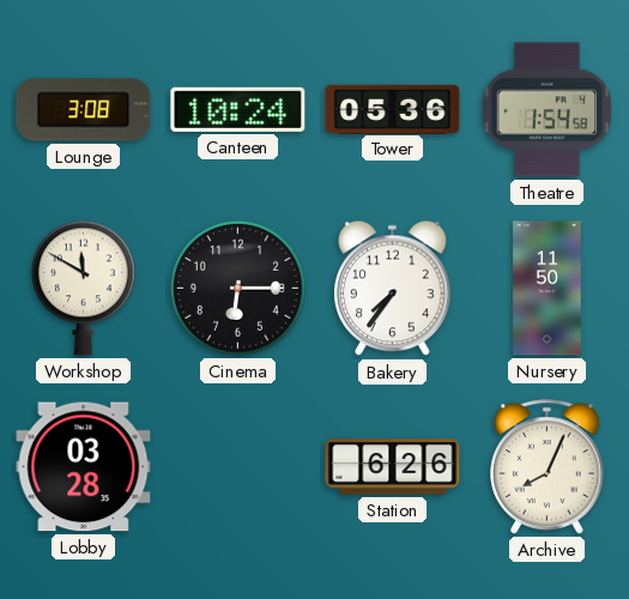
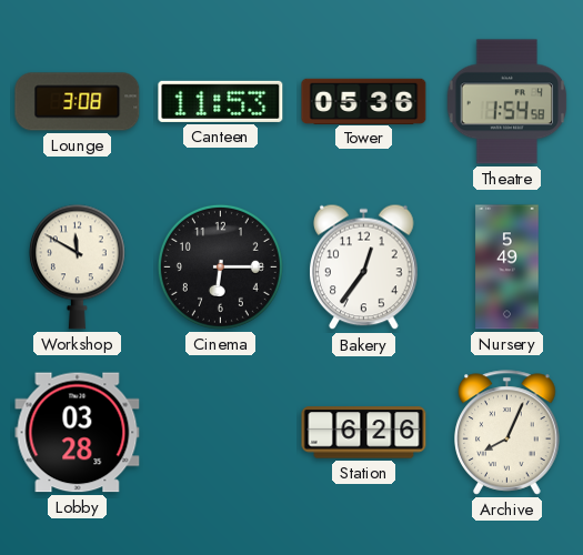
Canteen: 10:24 -> 11:53 (221, 101)
Bakery: 7:36 -> 12:36 (364, 268)
Nursery: 11:50 -> 5:49 (507, 268)
